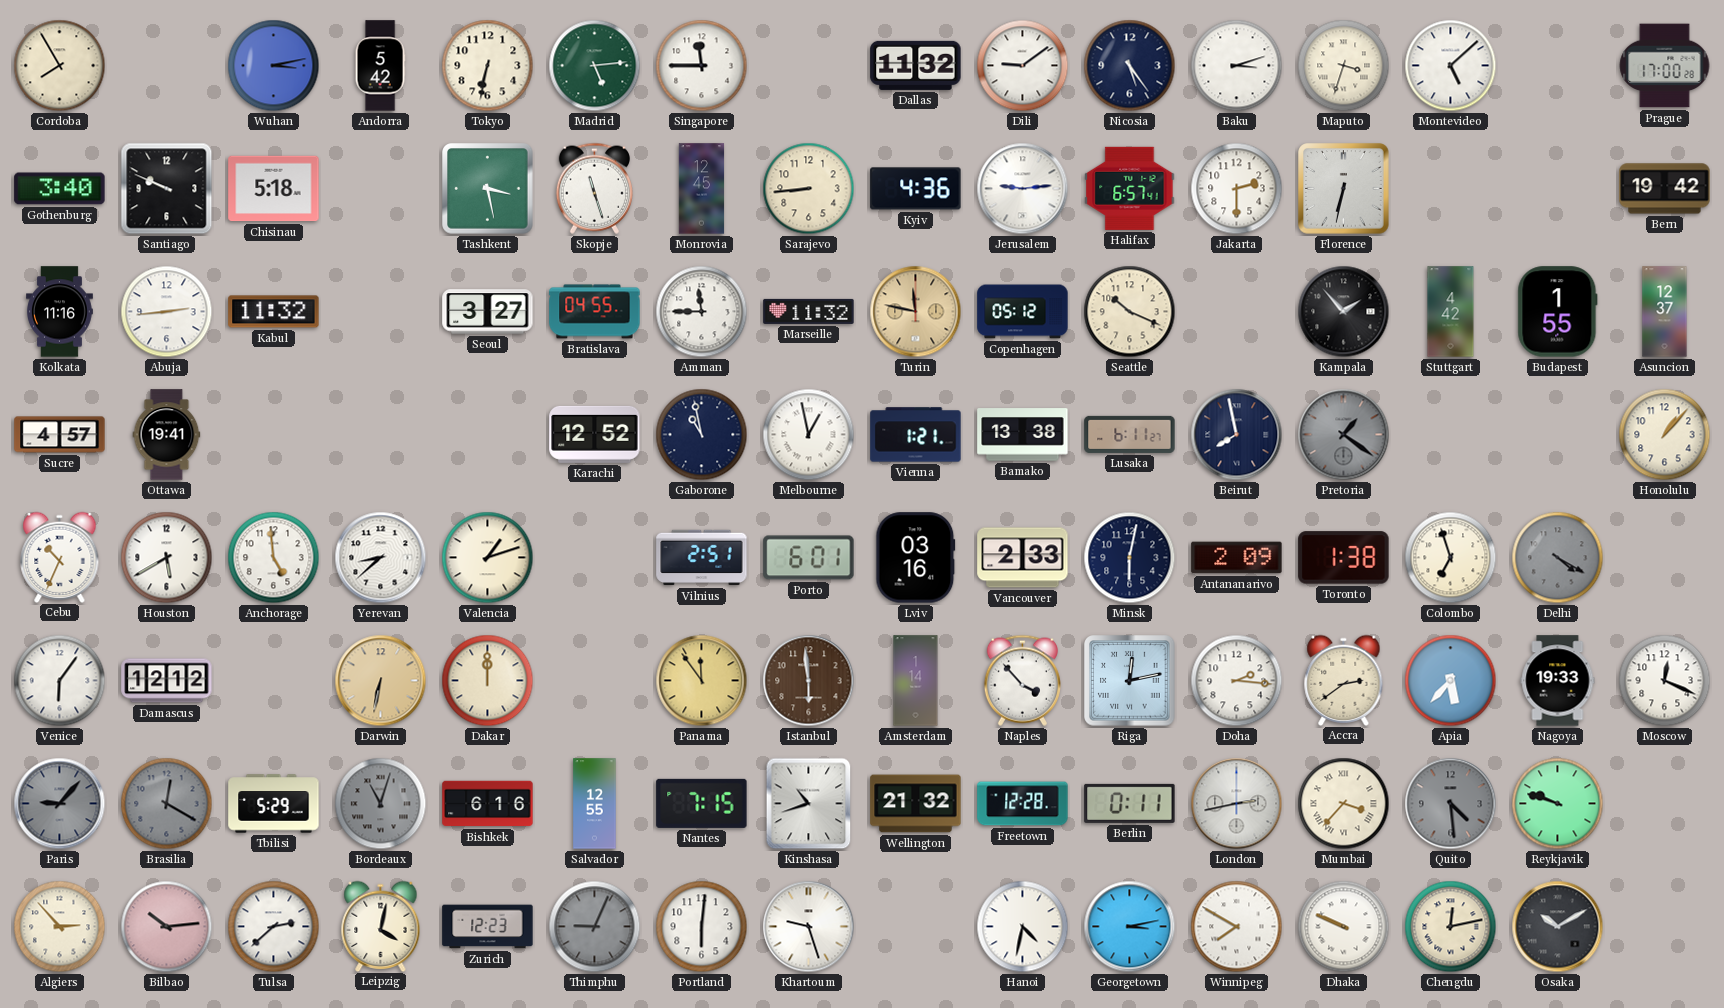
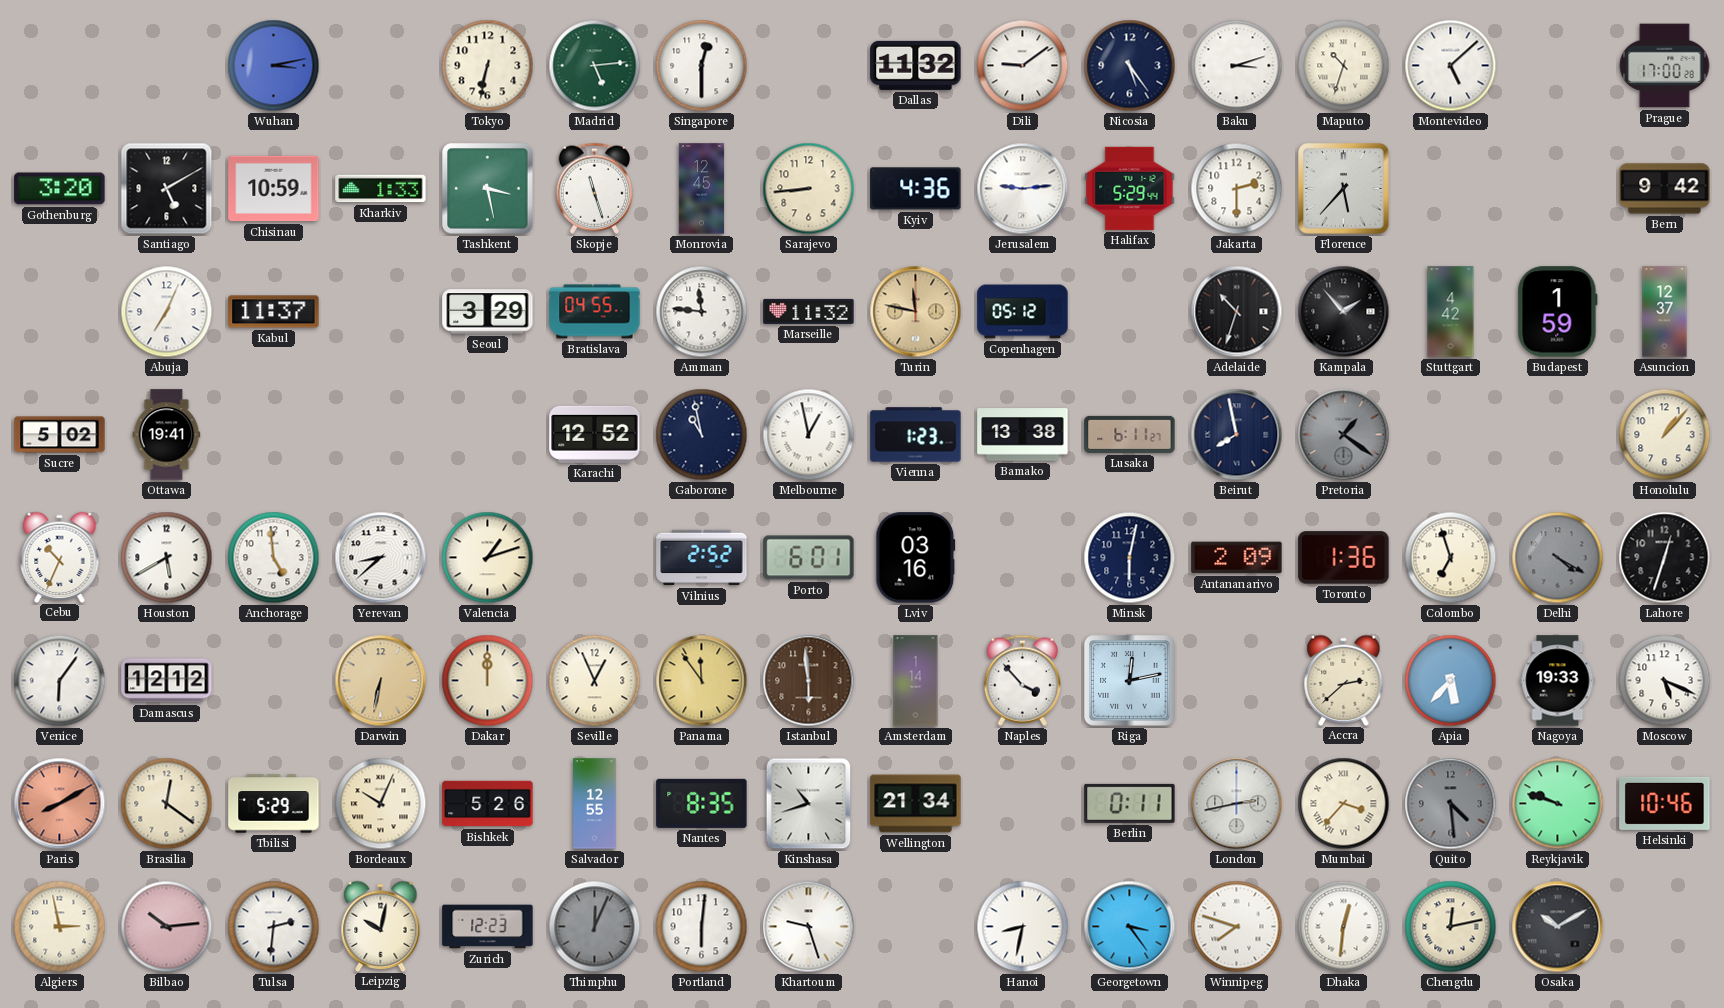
Cordoba: 7:55 -> none (60, 66)
Andorra: 5:42 -> none (380, 66)
Singapore: 11:45 -> 12:30 (702, 66)
Maputo: 3:33 -> 10:33 (1344, 66)
Gothenburg: 3:40 -> 3:20 (60, 189)
Santiago: 9:49 -> 5:10 (167, 189)
Chisinau: 5:18 -> 10:59 (274, 189)
Kharkiv: none -> 1:33 (381, 189)
Halifax: 6:57 -> 5:29 (1130, 188)
Florence: 6:32 -> 5:37 (1344, 189)
Bern: 19:42 -> 9:42 (1665, 189)
Kolkata: 11:16 -> none (60, 312)
Abuja: 2:44 -> 7:04 (167, 312)
Kabul: 11:32 -> 11:37 (274, 312)
Seoul: 3:27 -> 3:29 (488, 312)
Amman: 11:45 -> 11:46 (702, 312)
Seattle: 10:19 -> none (1130, 312)
Adelaide: none -> 10:33 (1237, 312)
Budapest: 1:55 -> 1:59 (1558, 312)
Sucre: 4:57 -> 5:02 (60, 435)
Vienna: 1:21 -> 1:23 (916, 435)
Vilnius: 2:51 -> 2:52 (702, 558)
Vancouver: 2:33 -> none (1023, 558)
Toronto: 1:38 -> 1:36 (1344, 558)
Lahore: none -> 12:33 (1665, 558)
Seville: none -> 12:56 (595, 681)
Doha: 2:16 -> none (1237, 681)
Accra: 2:39 -> 2:38 (1344, 680)
Moscow: 12:19 -> 5:19 (1665, 681)
Paris: 9:07 -> 8:10 (60, 804)
Paris dial: grey -> salmon (60, 804)
Brasilia: 12:20 -> 12:21 (167, 804)
Brasilia dial: grey -> cream (167, 804)
Bordeaux: 11:03 -> 10:04 (381, 804)
Bordeaux dial: grey -> cream (381, 804)
Bishkek: 6:16 -> 5:26 (488, 804)
Nantes: 7:15 -> 8:35 (702, 803)
Wellington: 21:32 -> 21:34 (916, 804)
Freetown: 12:28 -> none (1023, 804)
Helsinki: none -> 10:46 (1665, 803)
Algiers: 2:53 -> 2:58 (60, 927)
Tulsa: 2:38 -> 2:31 (274, 927)
Leipzig: 4:02 -> 10:02 (381, 926)
Thimphu: 9:04 -> 12:04 (595, 927)
Hanoi: 4:32 -> 8:32 (1023, 927)
Georgetown: 3:13 -> 3:24 (1130, 927)
Winnipeg: 7:50 -> 7:48 (1237, 927)
Dhaka: 9:49 -> 12:31 (1344, 927)
